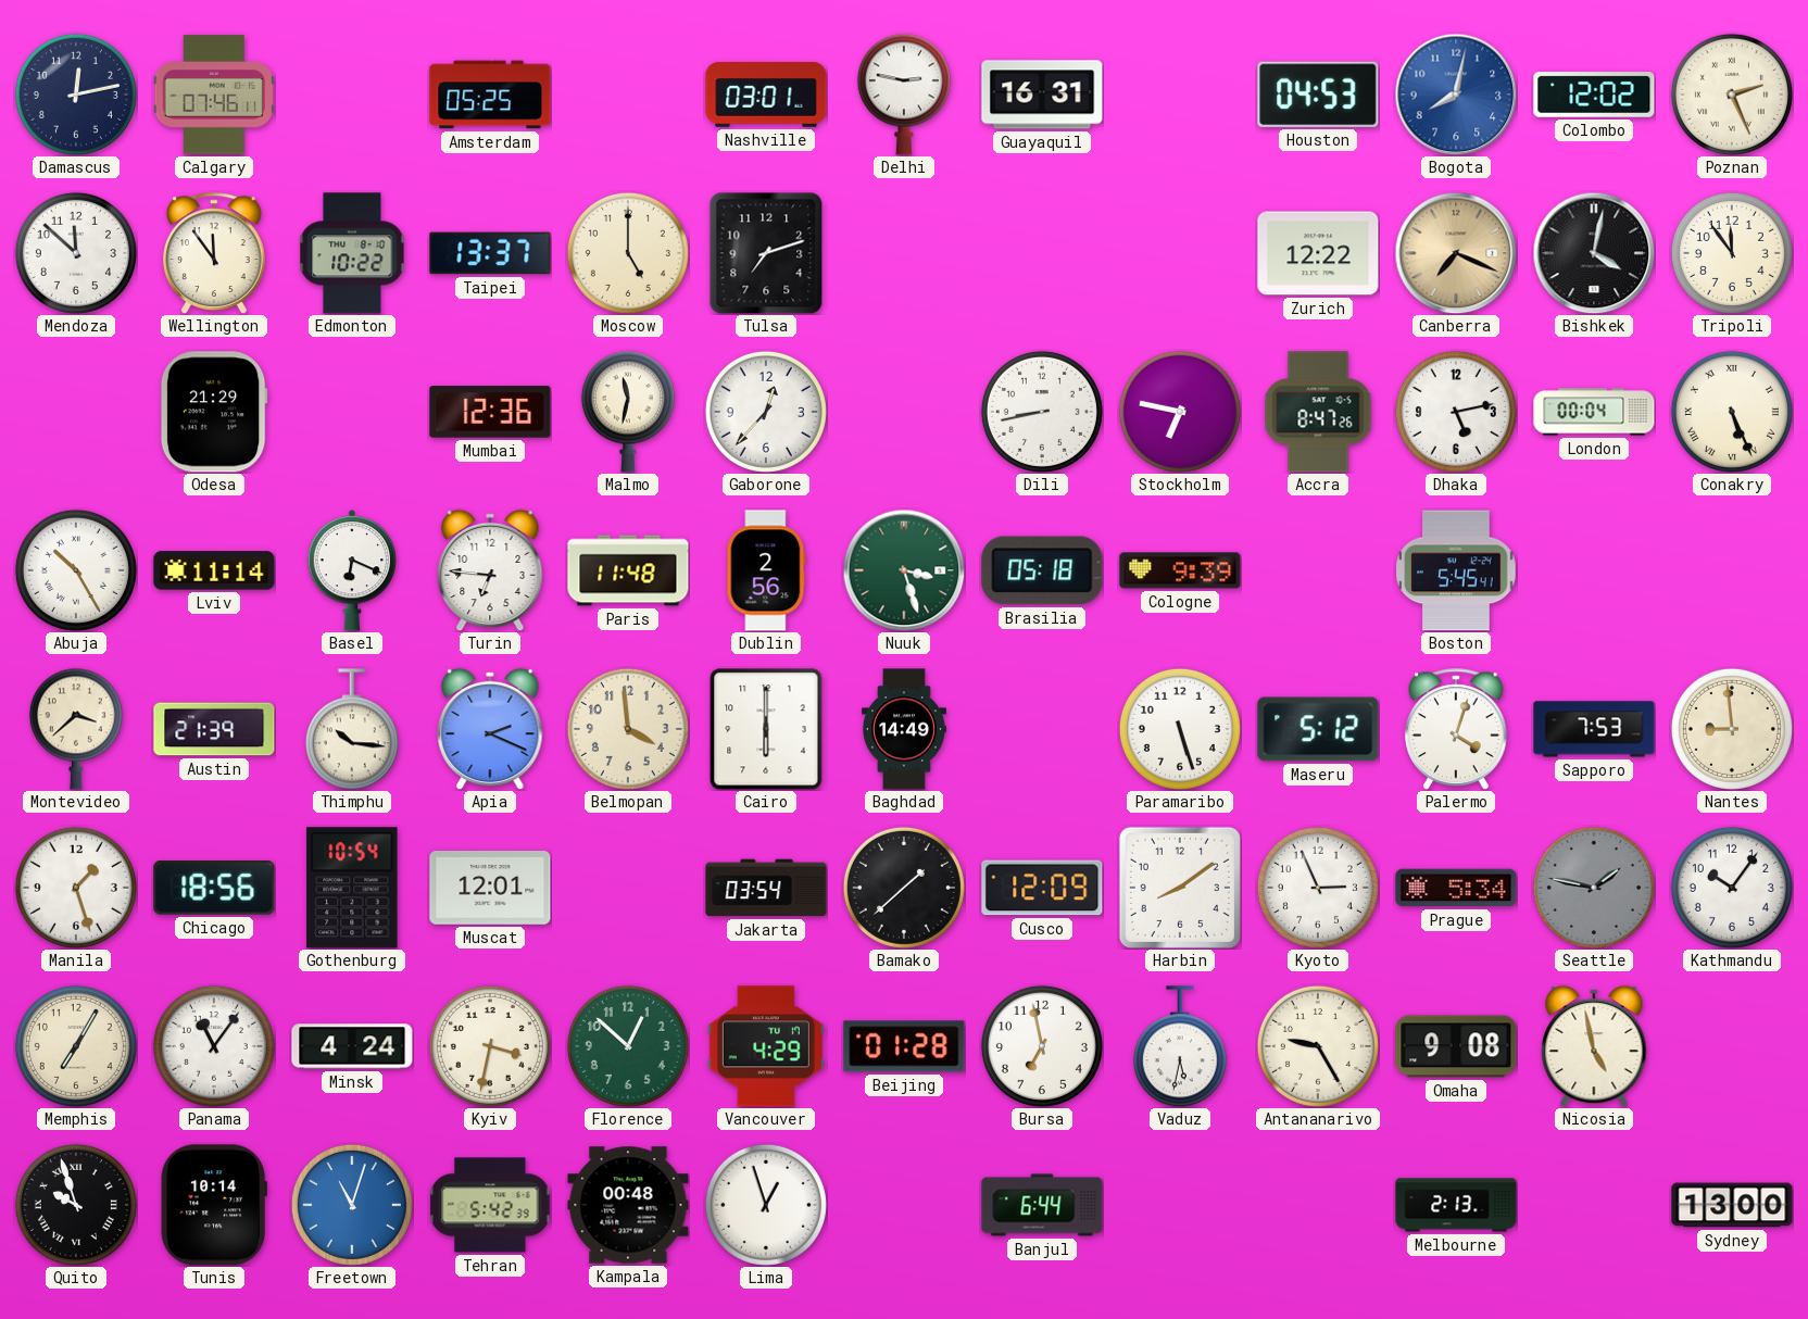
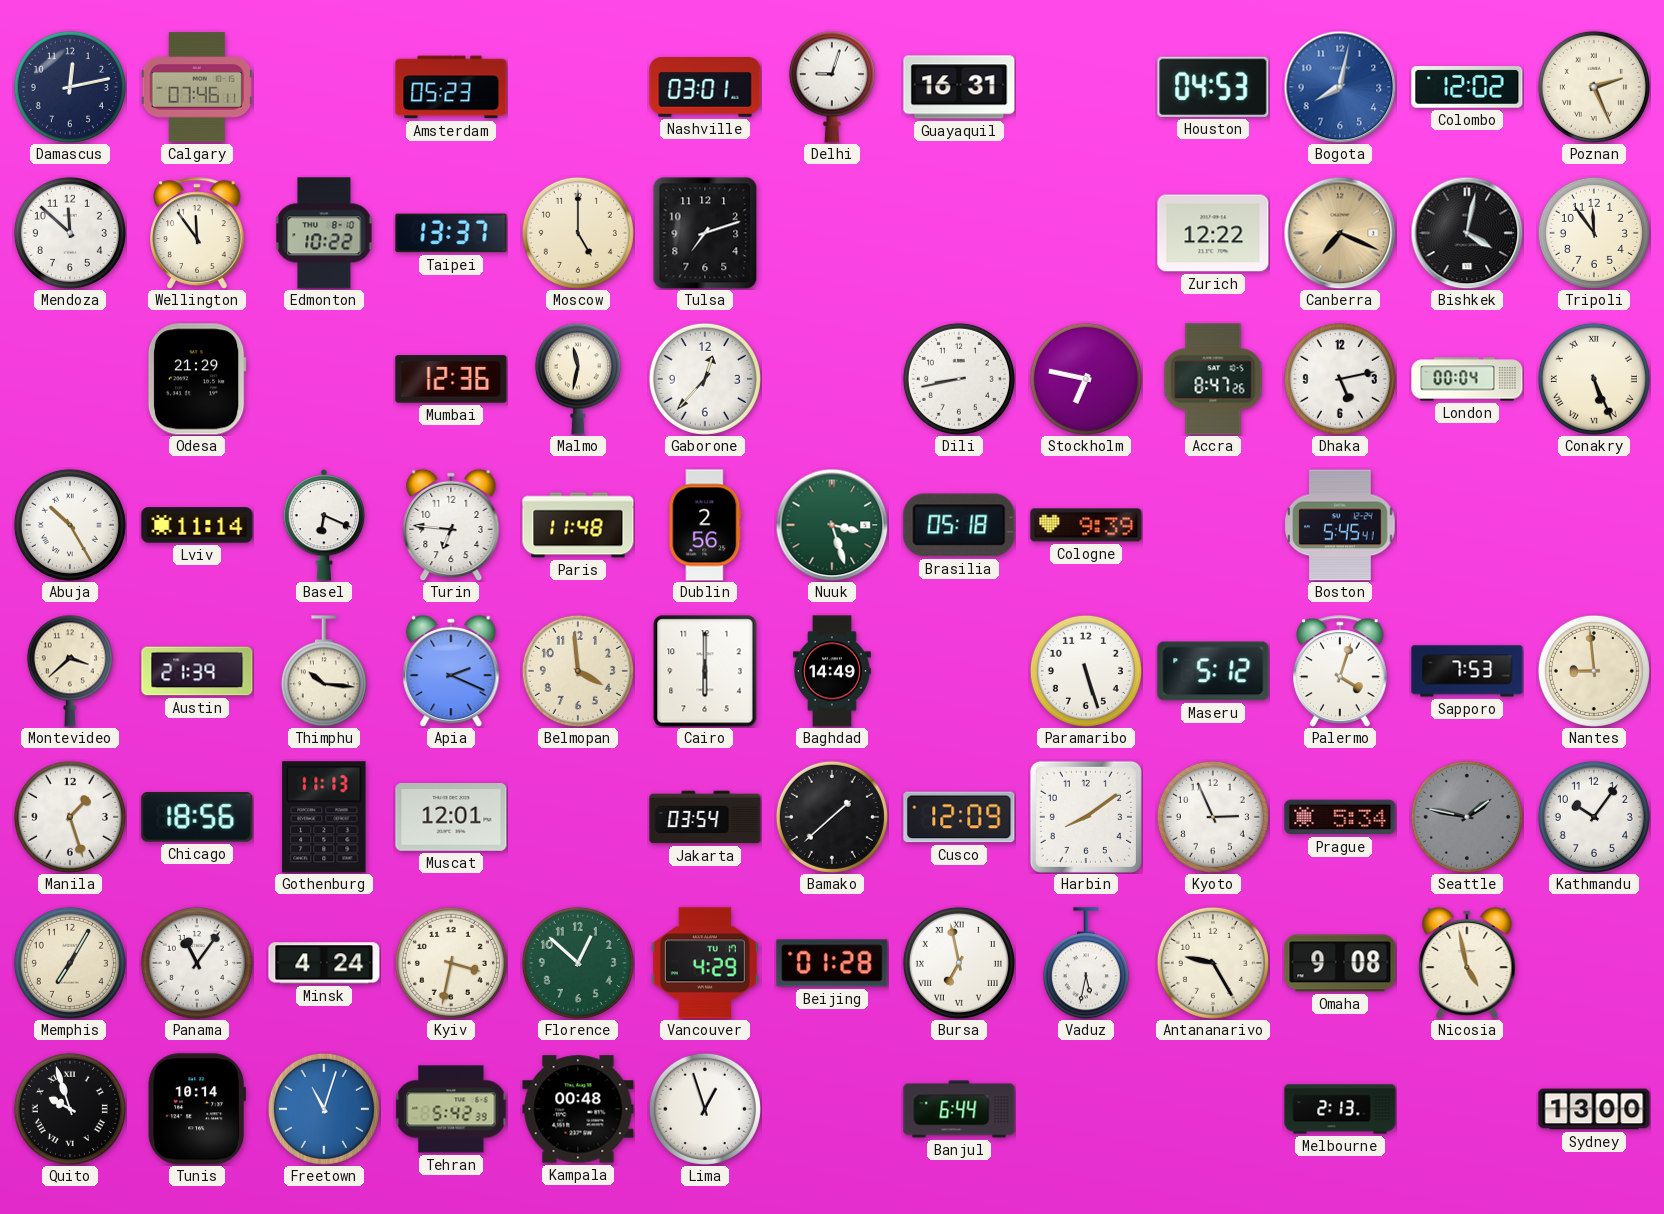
Amsterdam: 05:25 -> 05:23 (451, 87)
Delhi: 2:47 -> 9:03 (832, 87)
Gothenburg: 10:54 -> 11:13 (324, 817)
Bursa numerals: Arabic -> Roman (959, 963)
